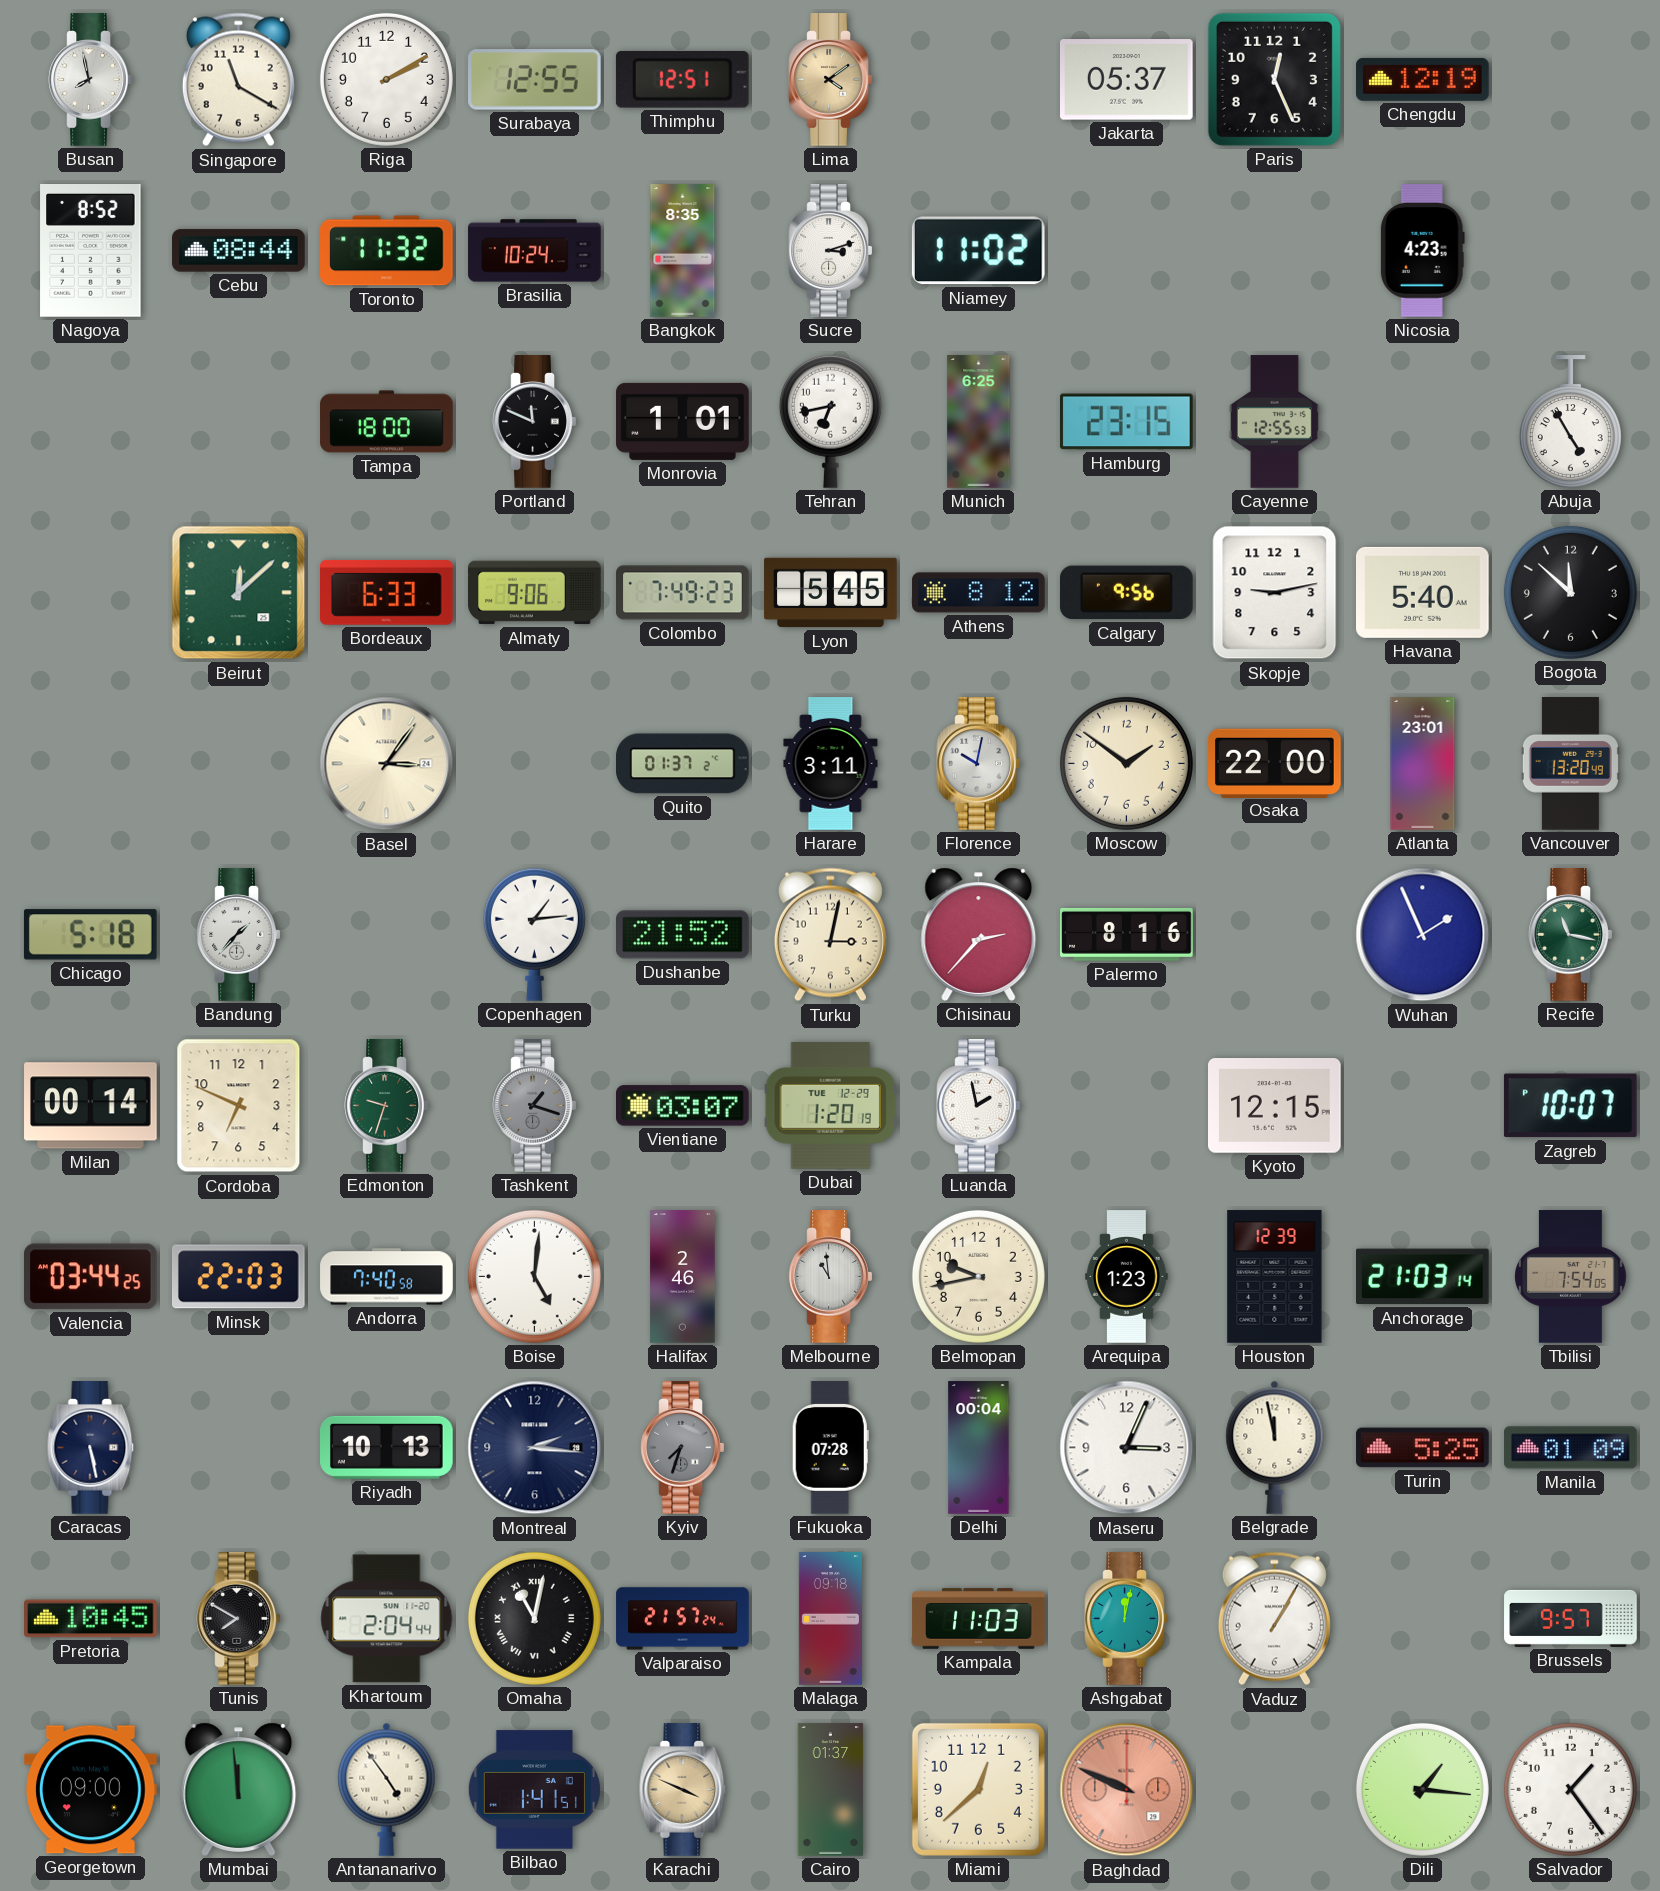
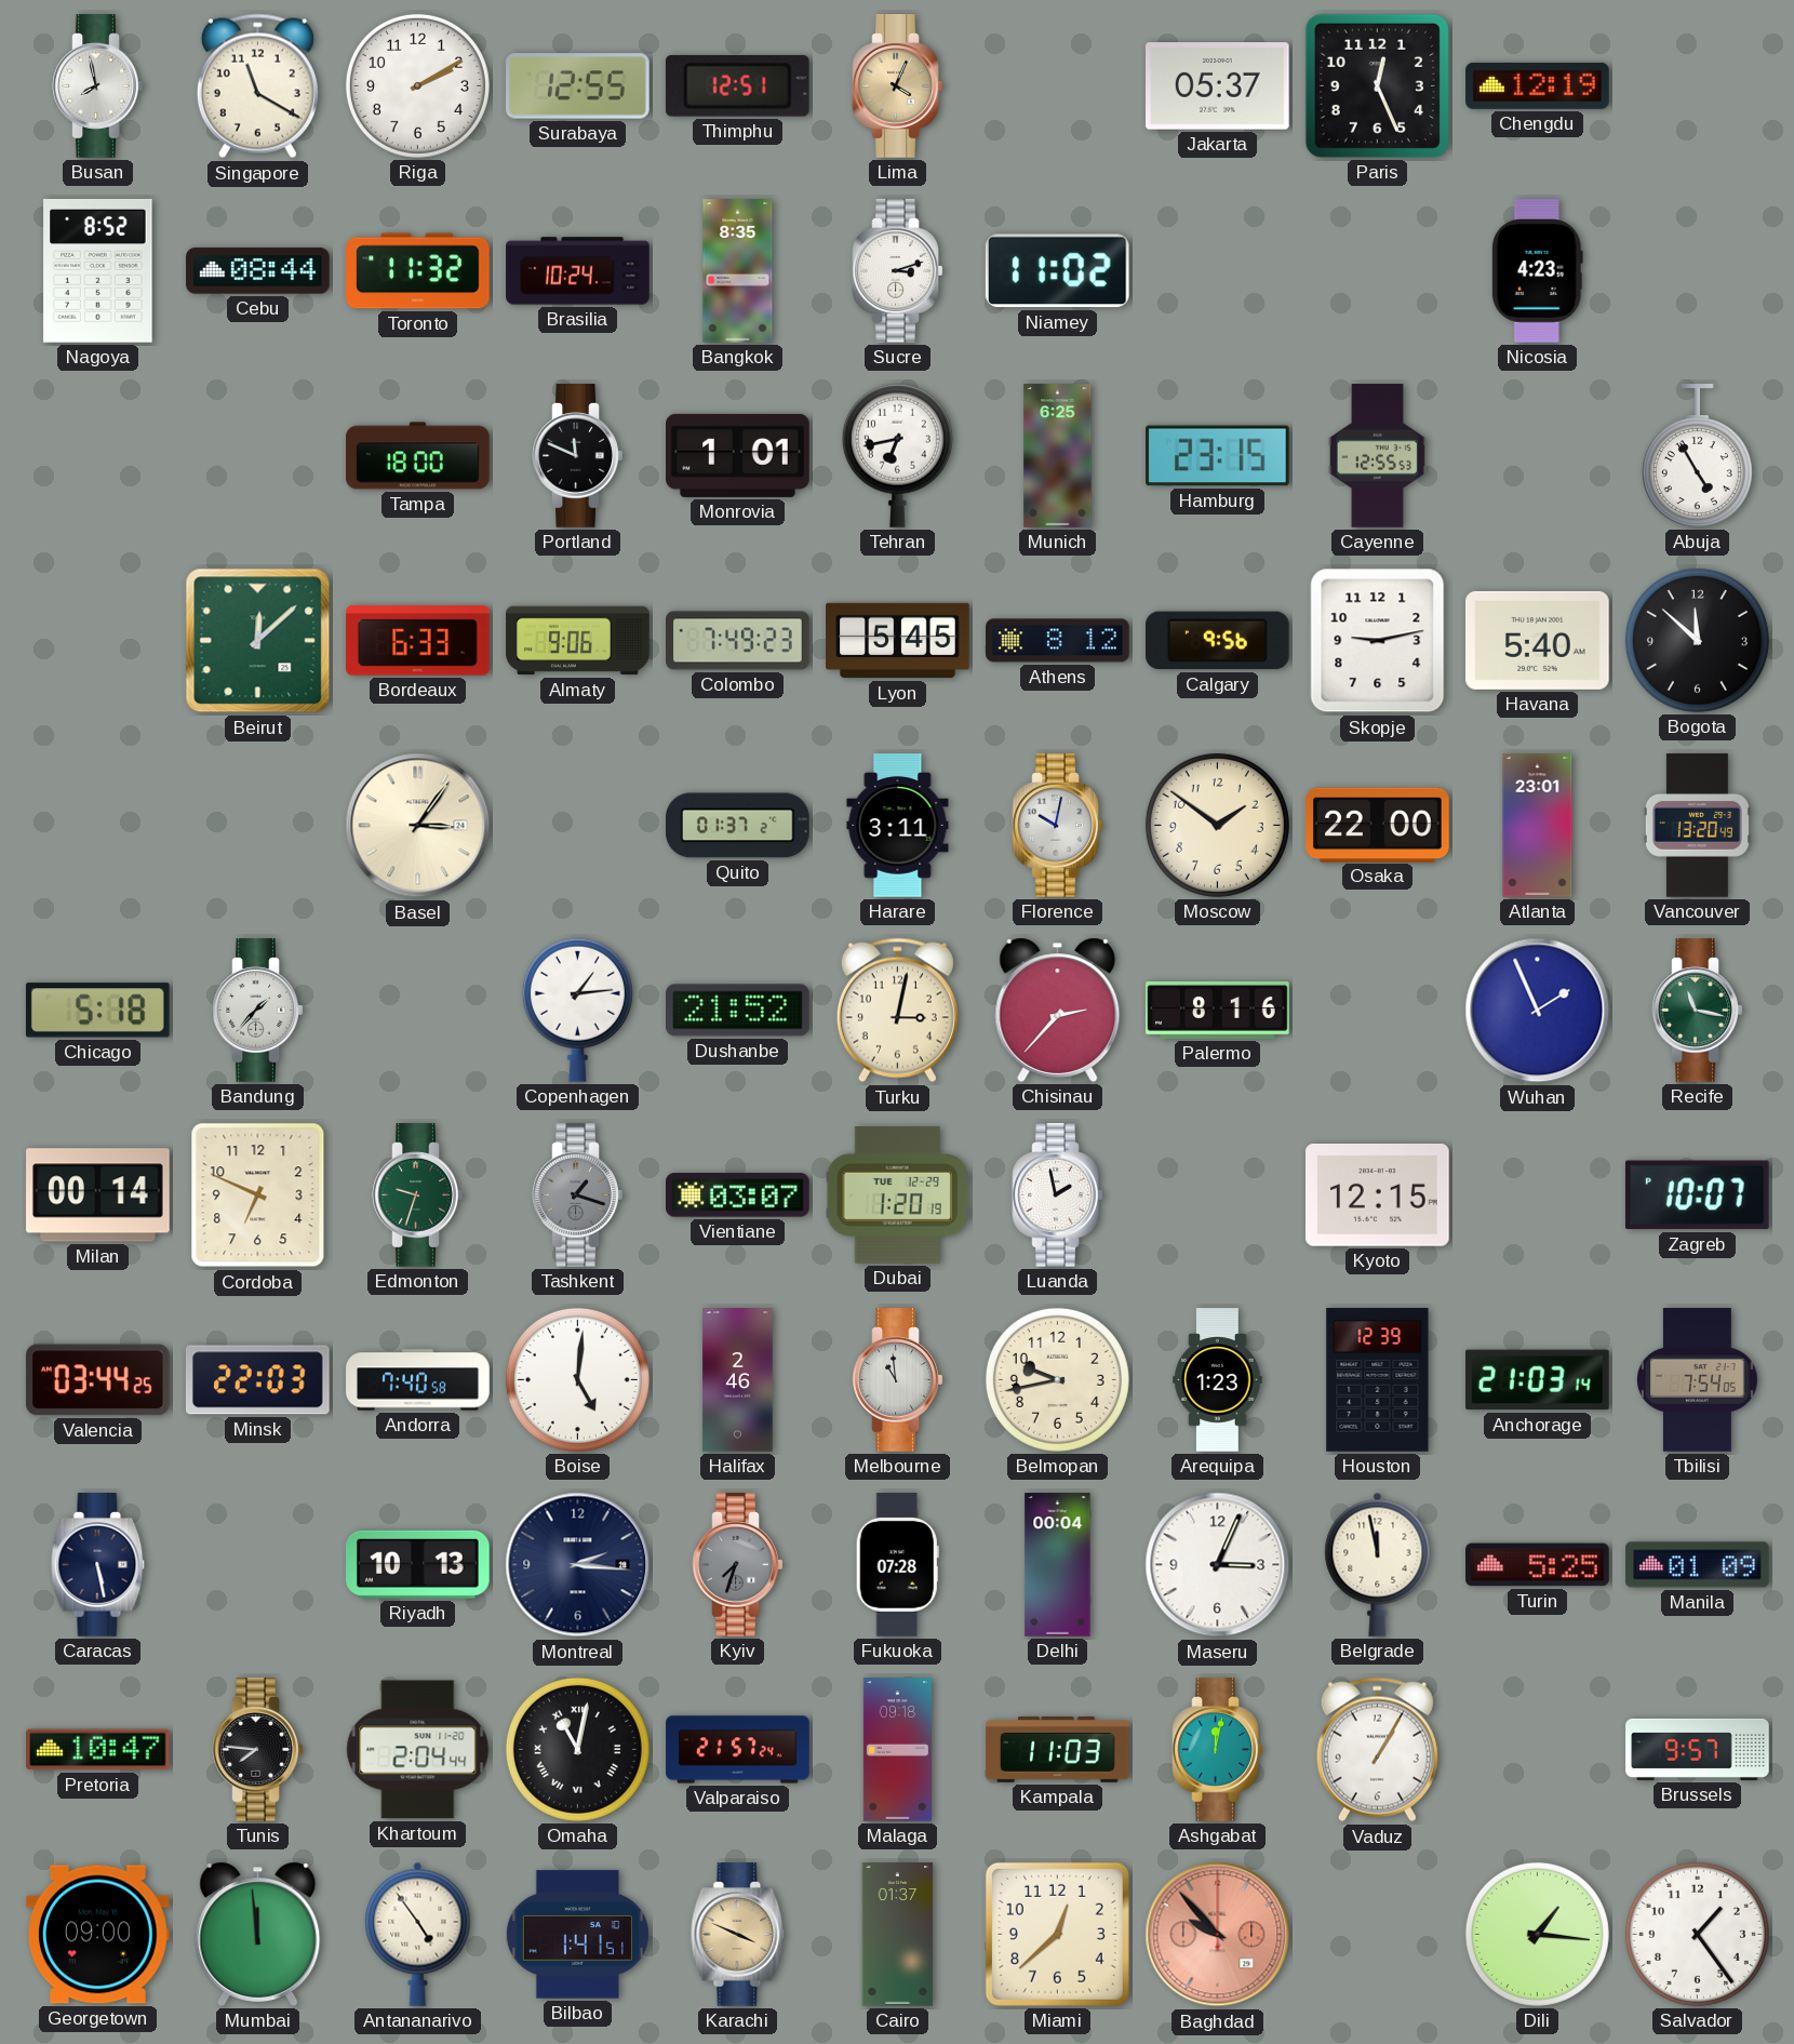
Lima: 4:09 -> 4:04 (898, 86)
Pretoria: 10:45 -> 10:47 (98, 1750)
Tunis: 7:50 -> 7:46 (258, 1750)
Baghdad: 9:49 -> 9:53 (1218, 1935)
